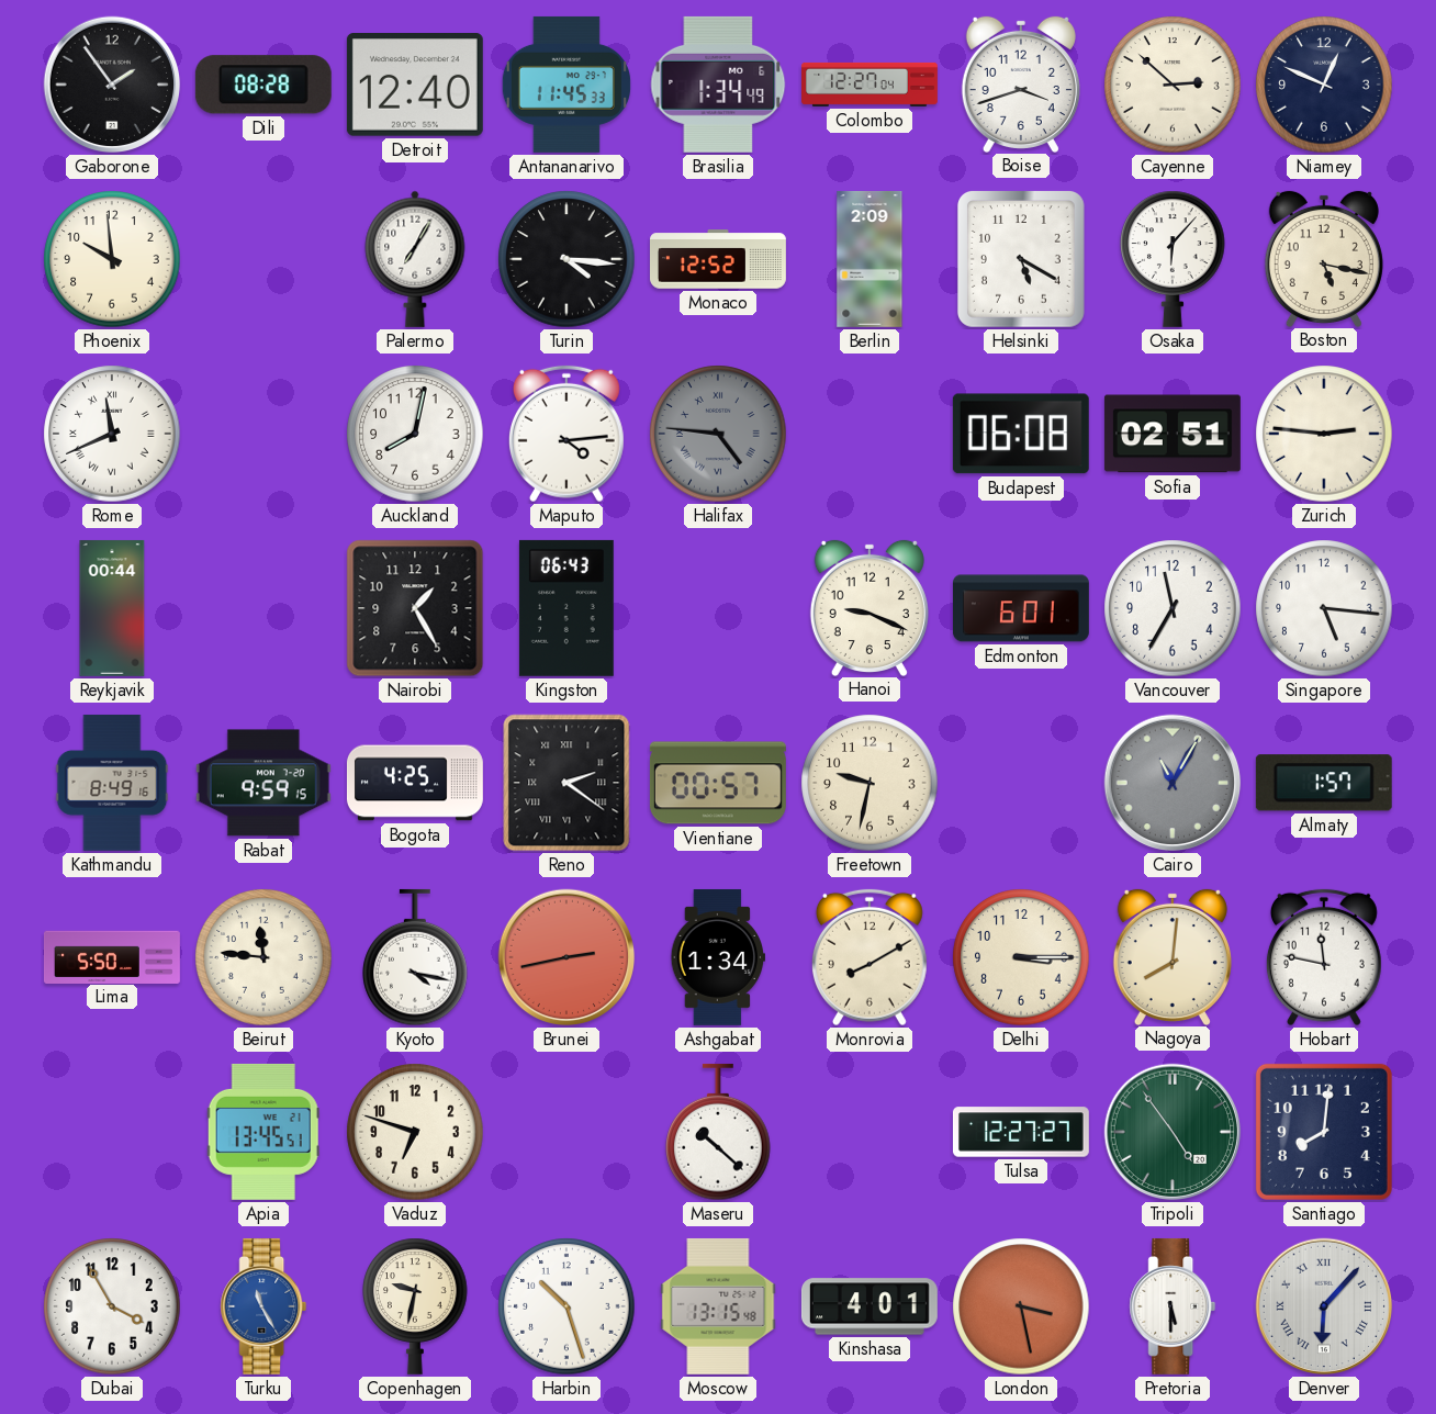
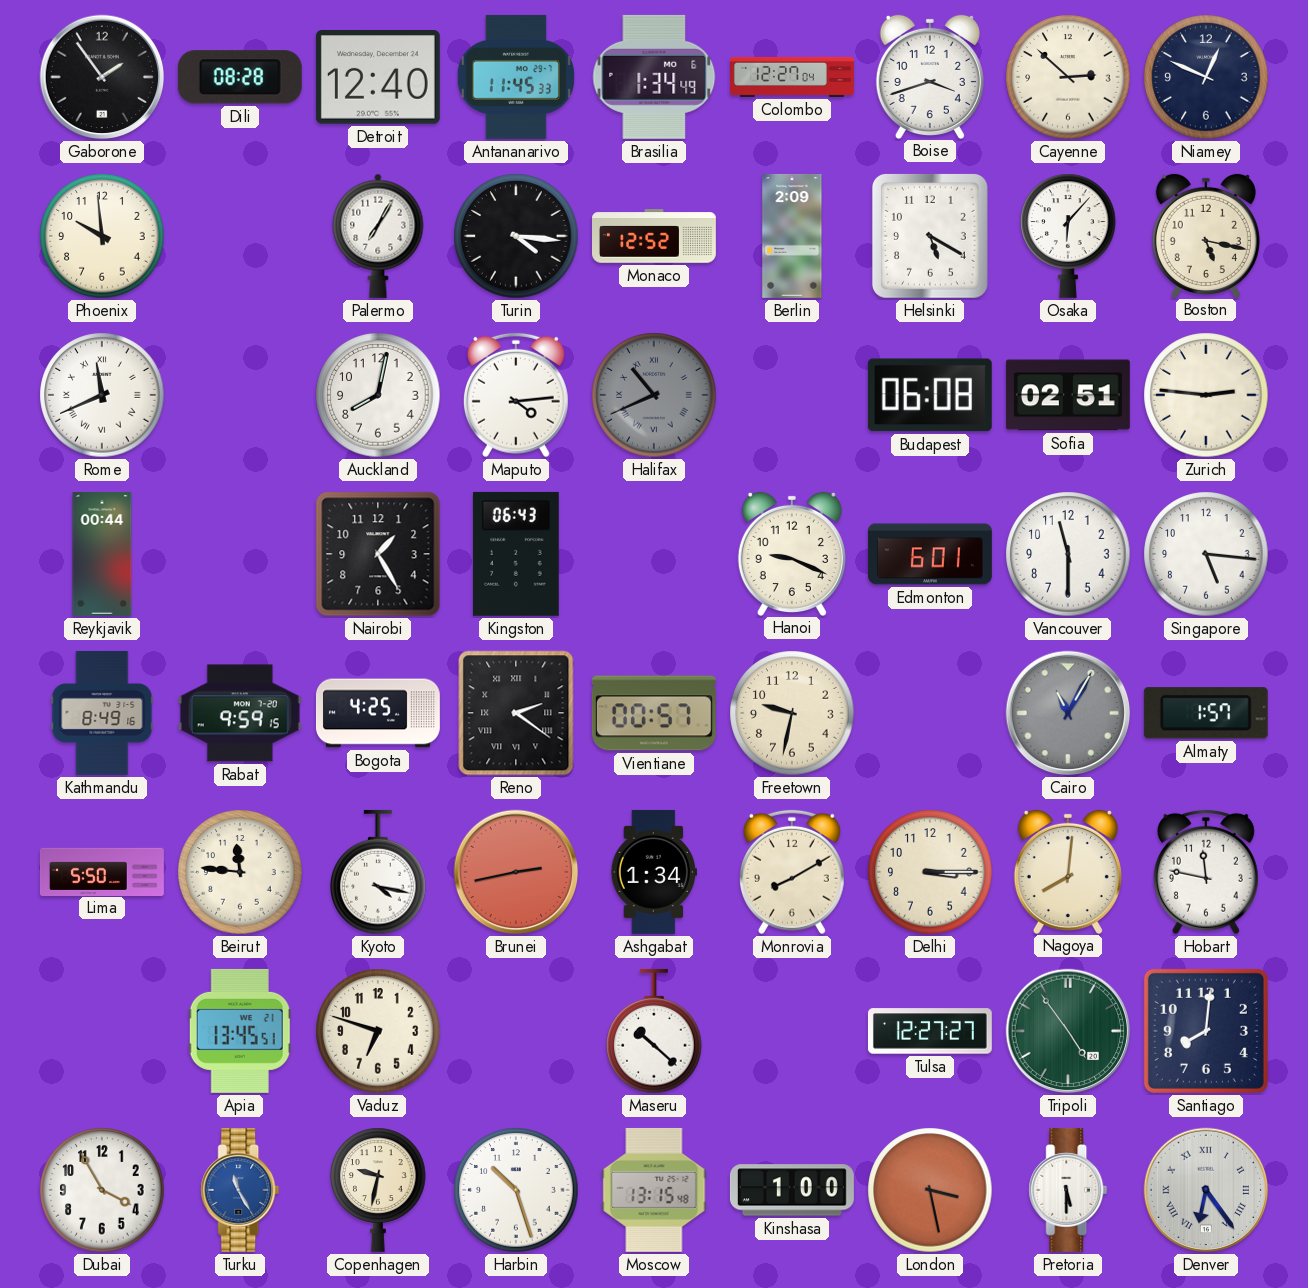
Halifax: 4:46 -> 10:41 (654, 395)
Vancouver: 11:35 -> 11:30 (1068, 554)
Kinshasa: 4:01 -> 1:00 (792, 1190)
Denver: 6:07 -> 6:24 (1206, 1190)
